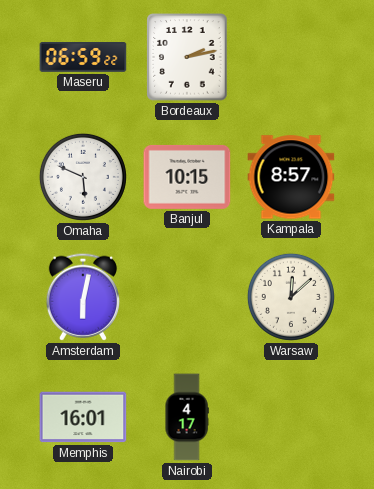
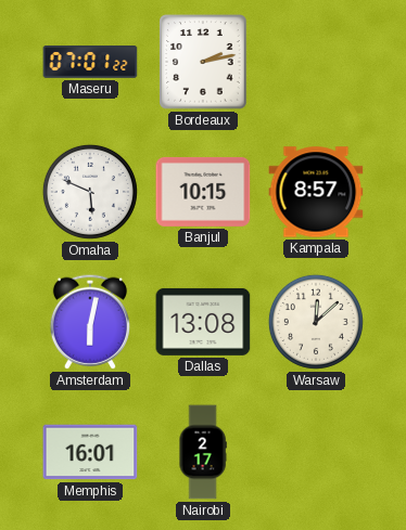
Maseru: 06:59 -> 07:01 (90, 63)
Dallas: none -> 13:08 (203, 322)
Nairobi: 4:17 -> 2:17 (203, 452)
